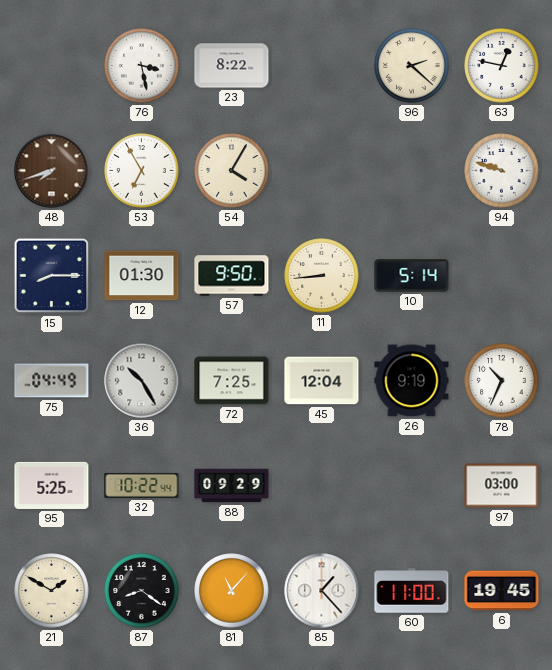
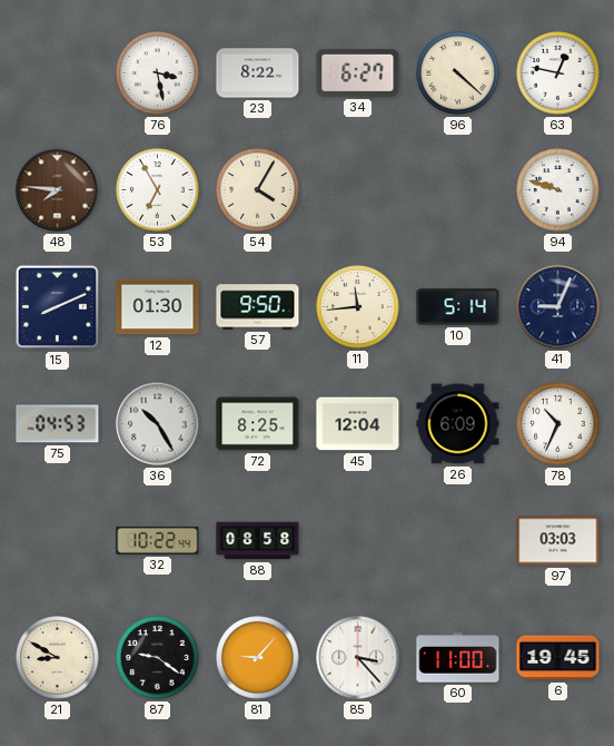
34: none -> 6:27 (358, 72)
96: 2:22 -> 4:22 (458, 73)
48: 7:42 -> 7:46 (58, 190)
15: 8:15 -> 8:11 (58, 307)
11: 8:44 -> 11:44 (358, 307)
41: none -> 9:04 (558, 307)
75: 04:49 -> 04:53 (58, 424)
72: 7:25 -> 8:25 (258, 424)
26: 9:19 -> 6:09 (458, 424)
95: 5:25 -> none (52, 485)
88: 09:29 -> 08:58 (258, 541)
97: 03:00 -> 03:03 (558, 541)
21: 1:50 -> 8:50 (58, 658)
87: 8:21 -> 9:21 (158, 658)
81: 11:07 -> 9:07 (258, 658)
85: 1:23 -> 3:23 (358, 658)
